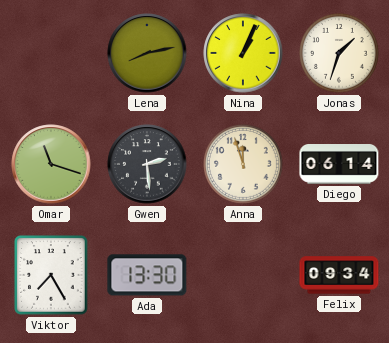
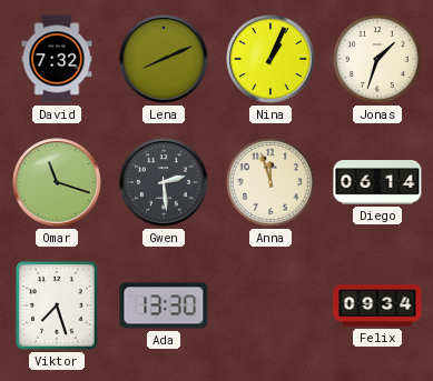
David: none -> 7:32 (57, 59)
Lena: 8:13 -> 8:11 (164, 59)
Viktor: 7:25 -> 7:27 (57, 305)
